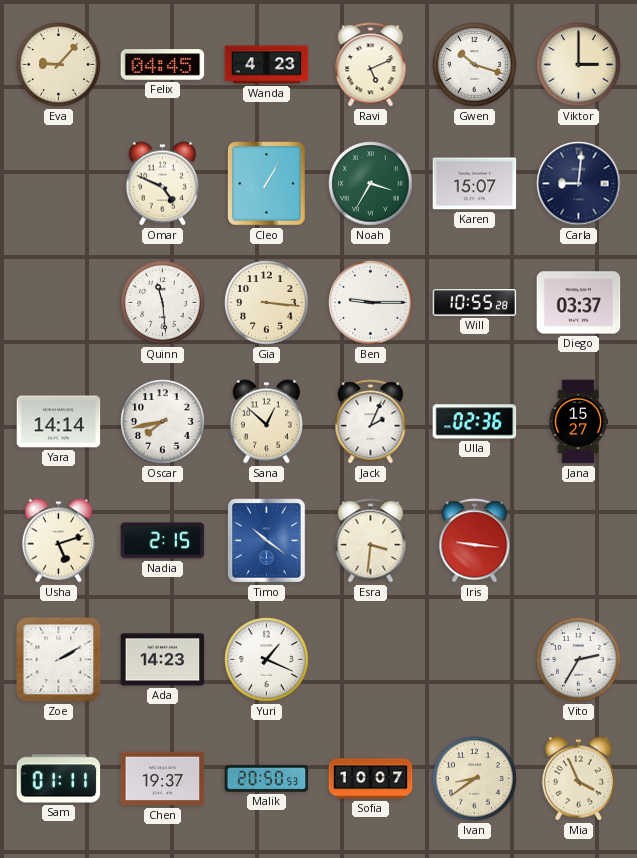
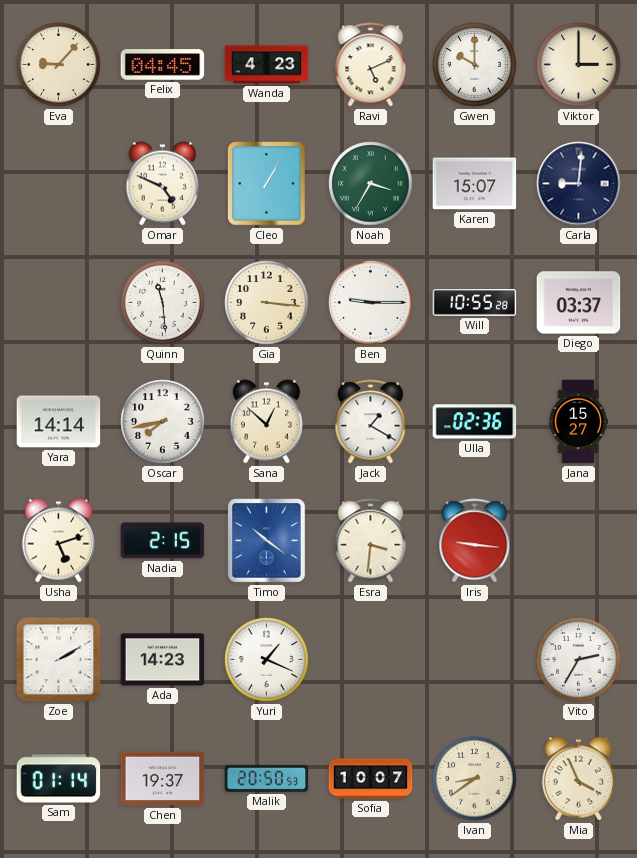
Gwen: 10:18 -> 10:00 (475, 65)
Jack: 2:04 -> 1:20 (371, 422)
Sam: 01:11 -> 01:14 (59, 779)
